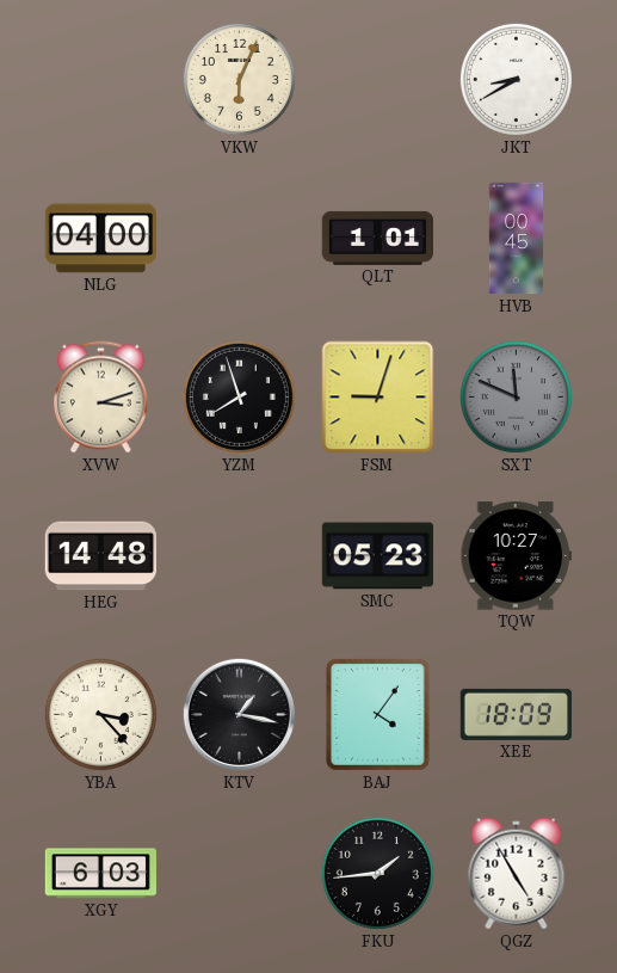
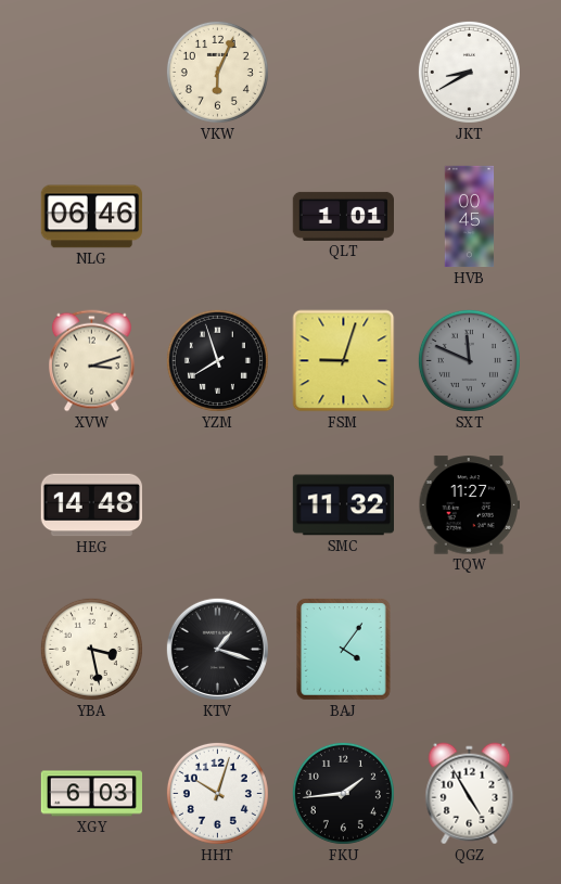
NLG: 04:00 -> 06:46 (91, 217)
SMC: 05:23 -> 11:32 (343, 505)
TQW: 10:27 -> 11:27 (469, 505)
YBA: 3:23 -> 3:28 (91, 649)
KTV: 1:17 -> 1:18 (217, 649)
XEE: 18:09 -> none (516, 714)
HHT: none -> 10:03 (217, 793)
